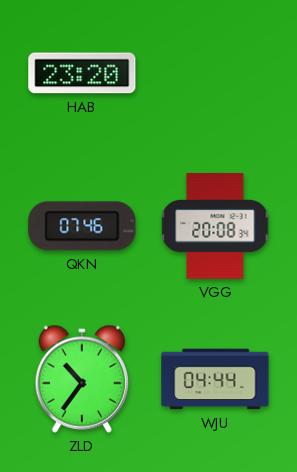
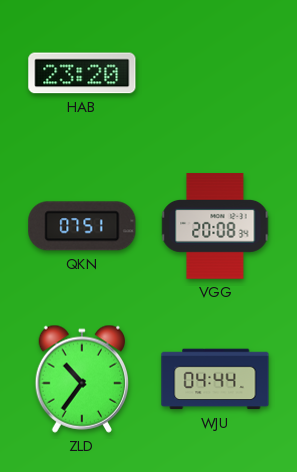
QKN: 07:46 -> 07:51 (82, 226)
